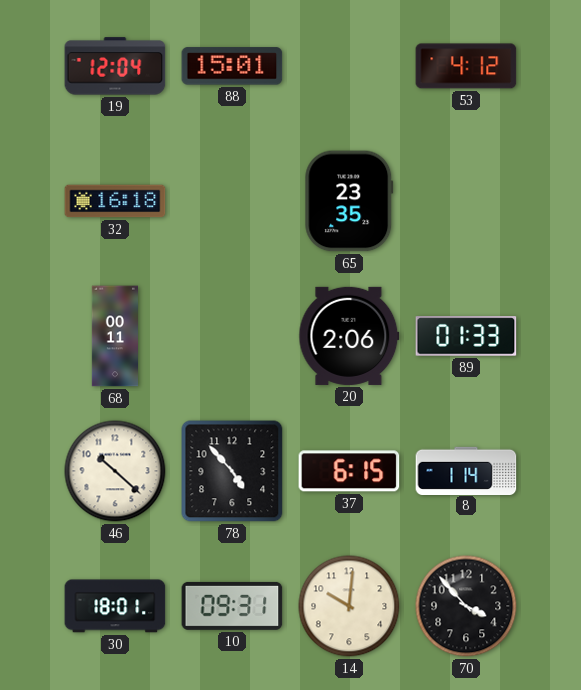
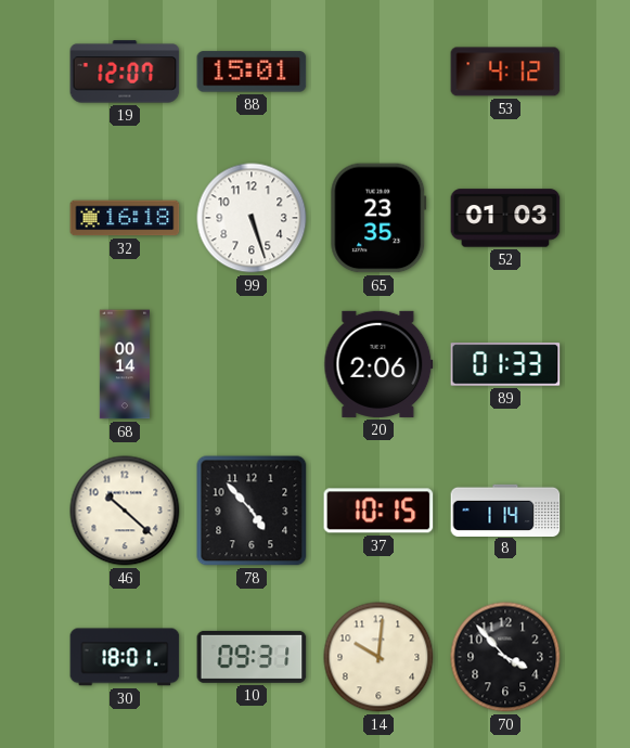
19: 12:04 -> 12:07 (125, 72)
99: none -> 5:27 (252, 218)
52: none -> 01:03 (505, 218)
68: 00:11 -> 00:14 (125, 364)
37: 6:15 -> 10:15 (378, 511)
